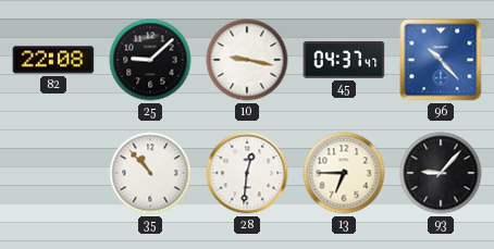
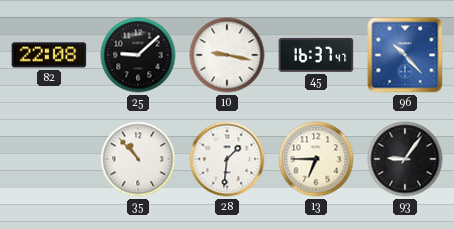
45: 04:37 -> 16:37 (316, 55)
28: 12:31 -> 1:31 (227, 159)
93: 9:07 -> 9:06 (405, 159)
